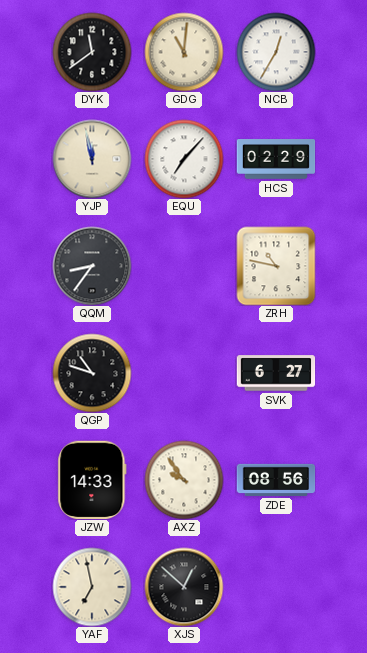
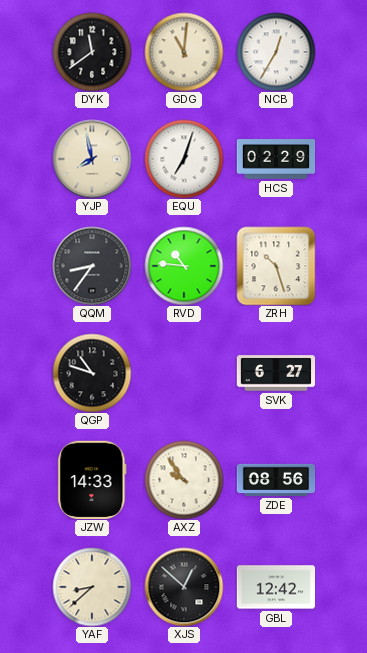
YJP: 11:58 -> 7:58 (92, 159)
EQU: 7:07 -> 7:03 (184, 159)
RVD: none -> 10:46 (184, 266)
ZRH: 10:47 -> 10:27 (276, 266)
YAF: 6:58 -> 8:38 (92, 587)
GBL: none -> 12:42 (276, 587)
